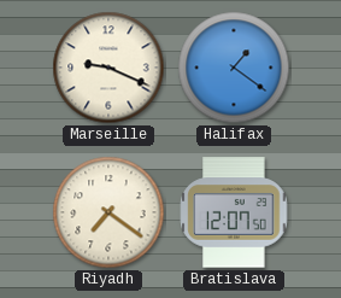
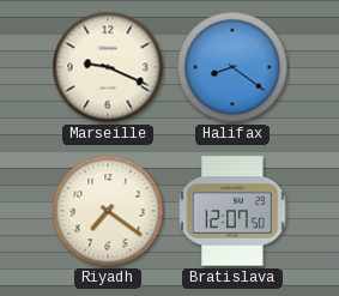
Halifax: 1:21 -> 8:21 (232, 67)
